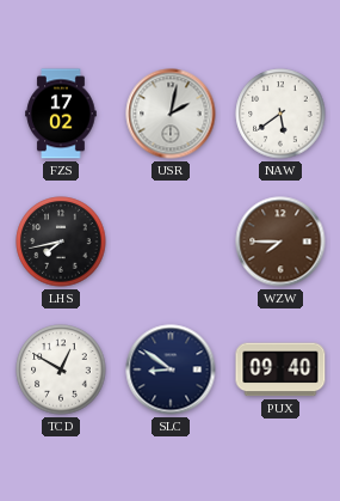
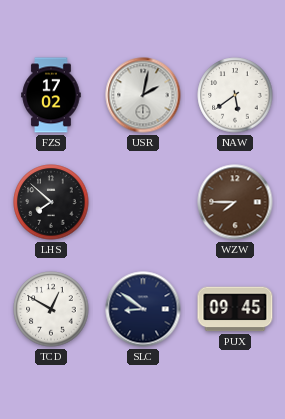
LHS: 7:43 -> 7:52 (51, 202)
PUX: 09:40 -> 09:45 (235, 309)
